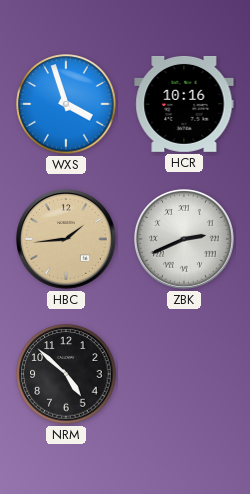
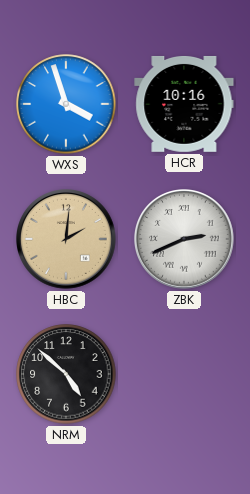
HBC: 1:44 -> 2:01 (67, 240)
